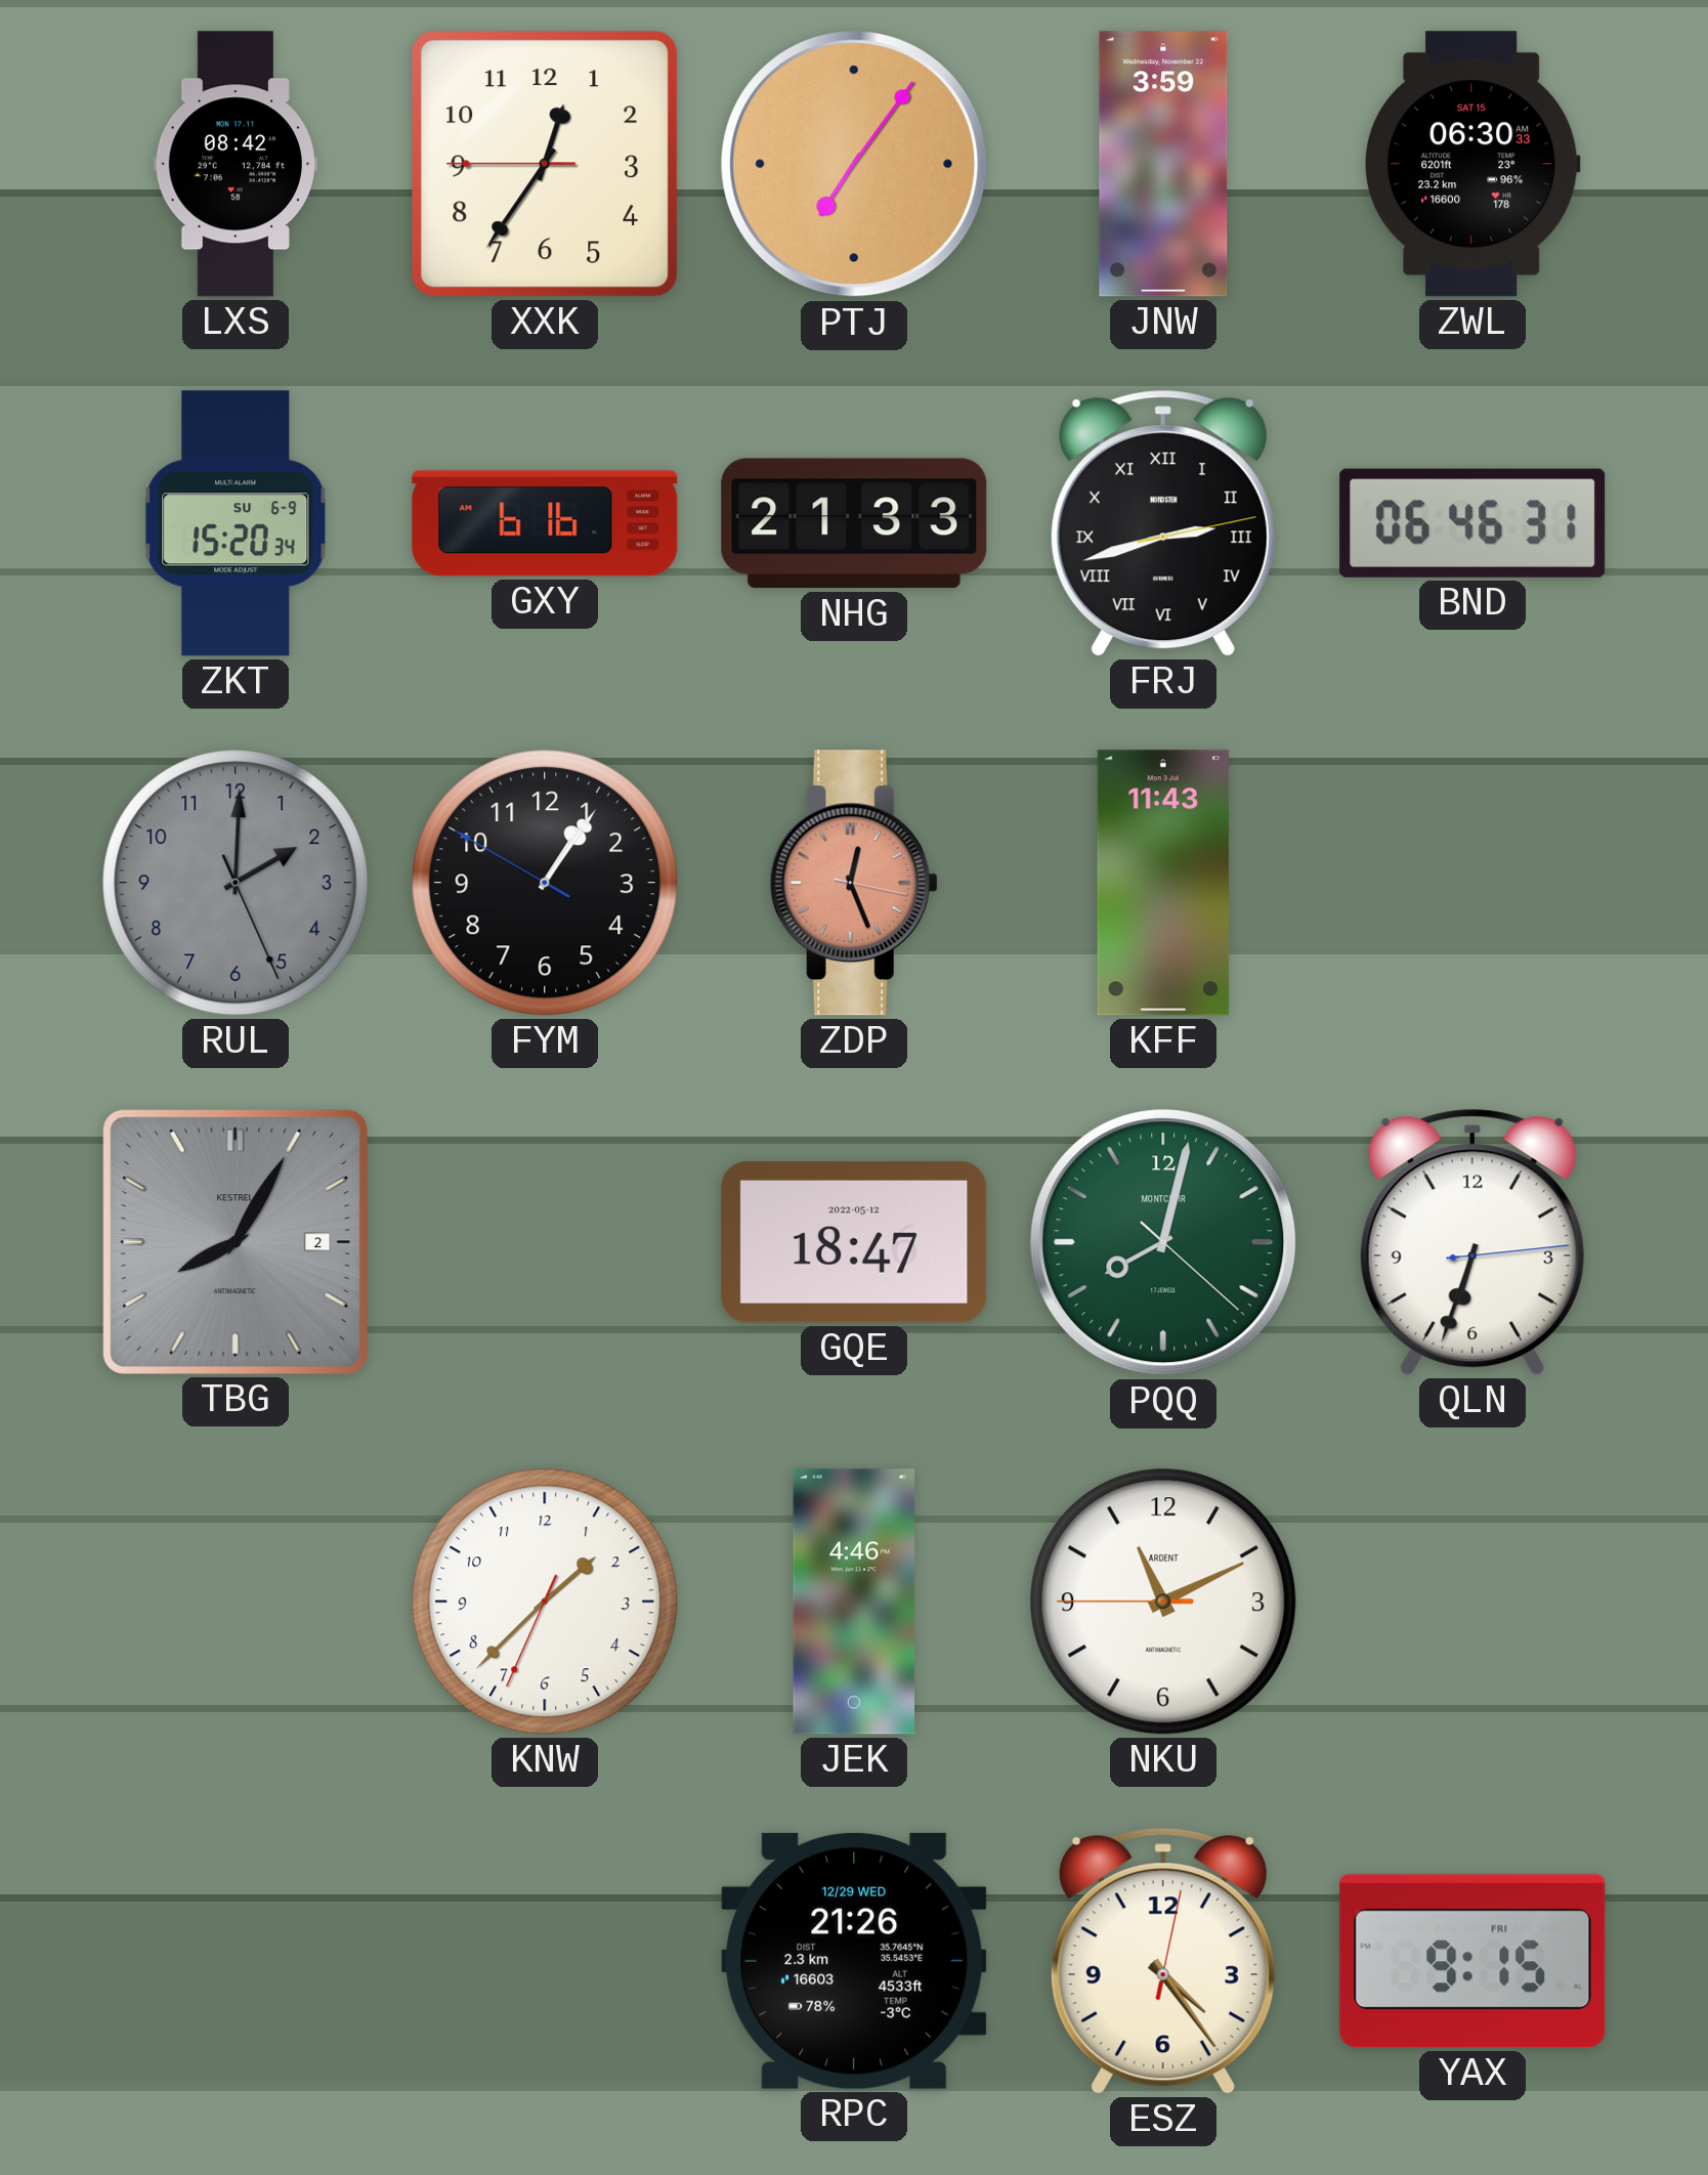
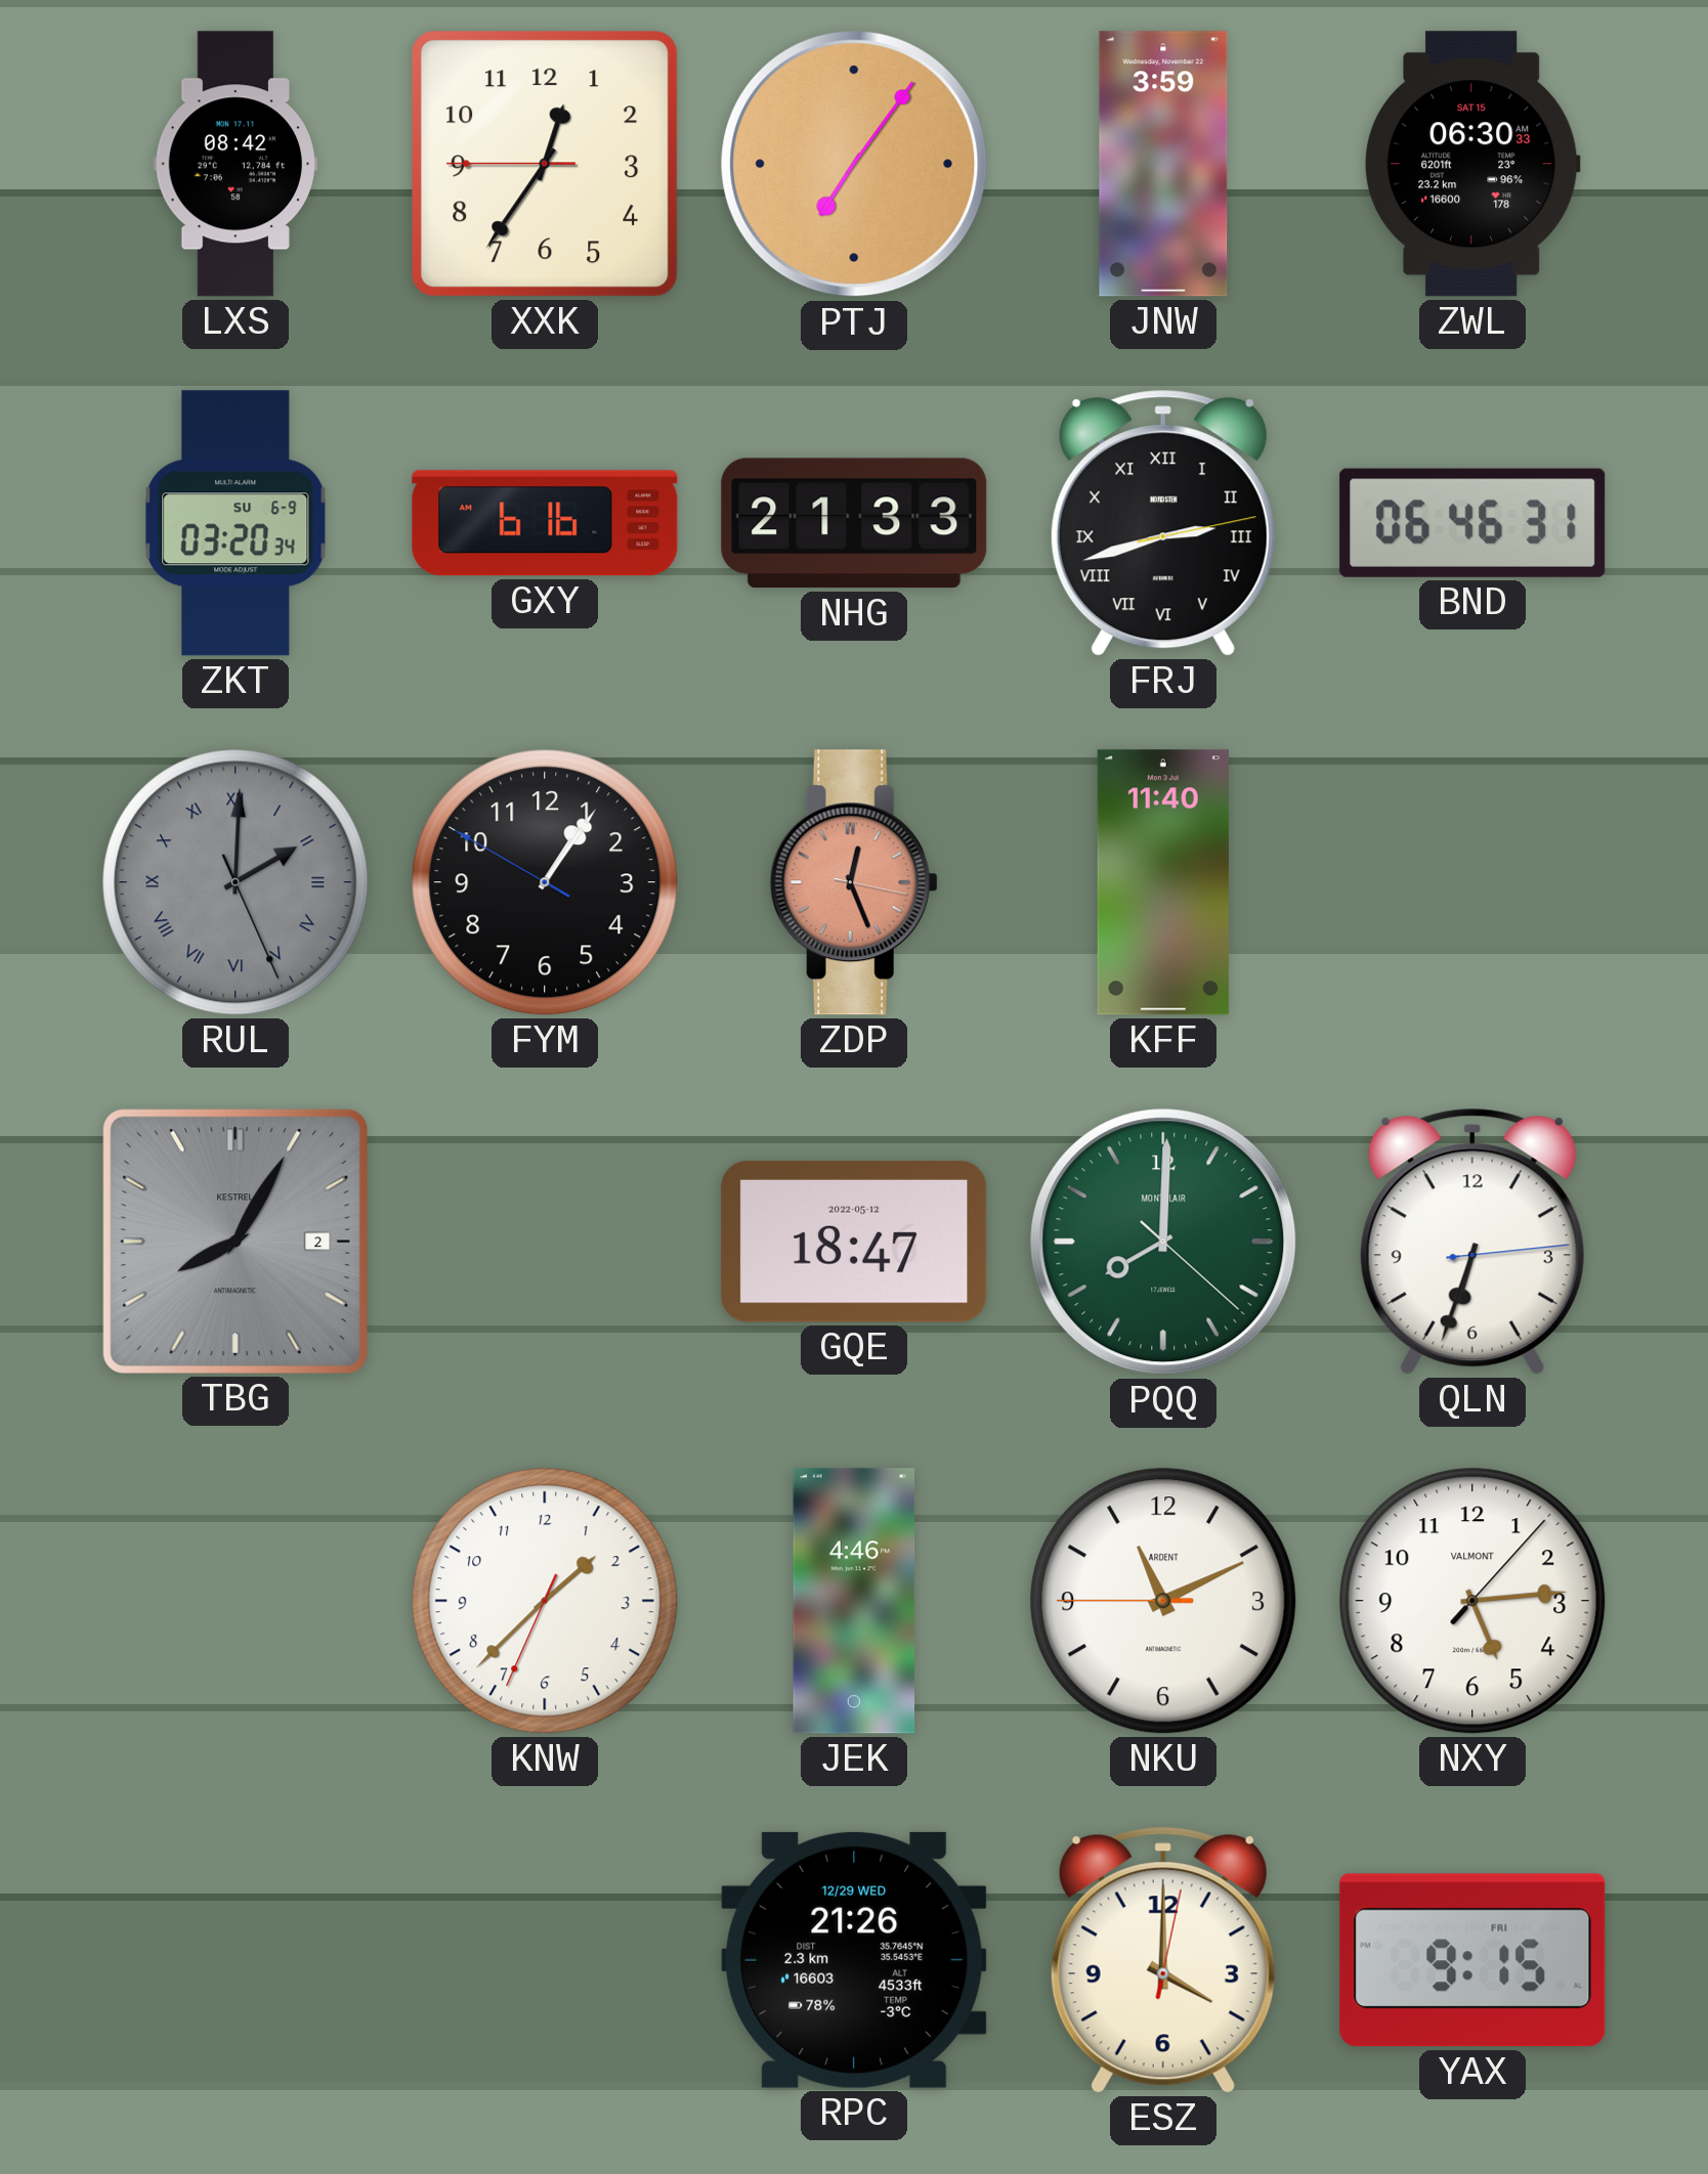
ZKT: 15:20 -> 03:20 (236, 523)
RUL numerals: Arabic -> Roman (236, 882)
KFF: 11:43 -> 11:40 (1163, 882)
PQQ: 8:02 -> 8:00 (1163, 1242)
NXY: none -> 5:14 (1472, 1601)
ESZ: 4:24 -> 4:00 (1163, 1960)
